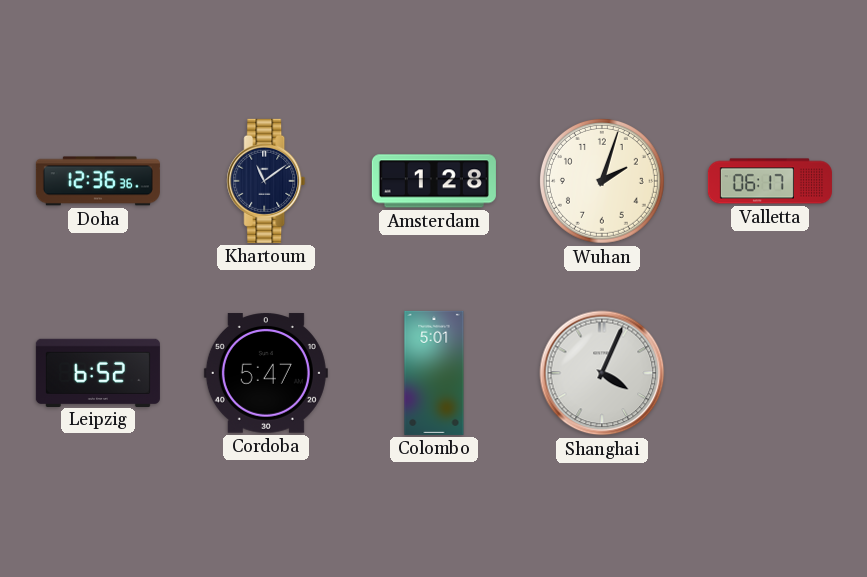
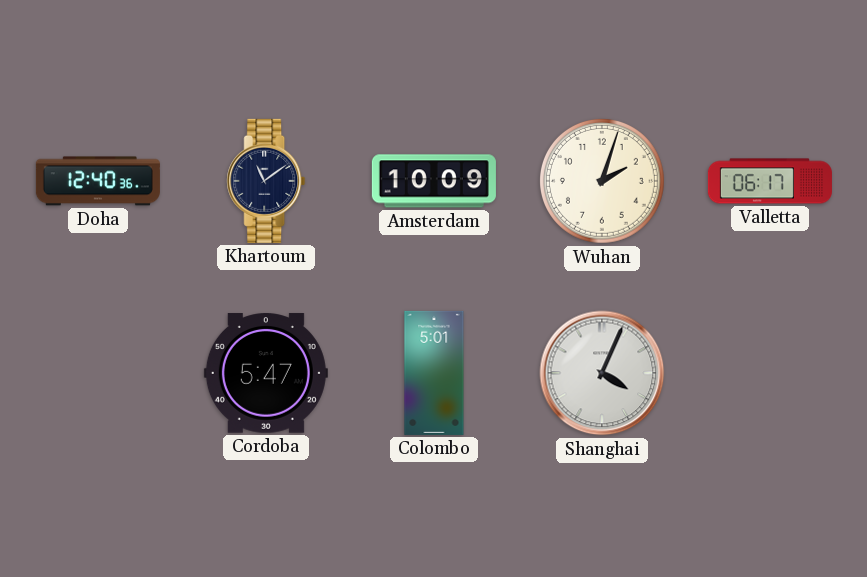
Doha: 12:36 -> 12:40 (98, 181)
Amsterdam: 1:28 -> 10:09 (434, 181)
Leipzig: 6:52 -> none (98, 372)
